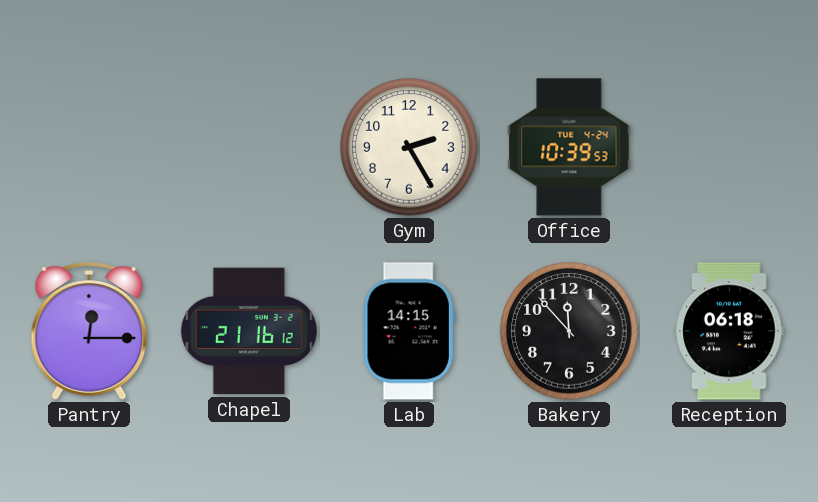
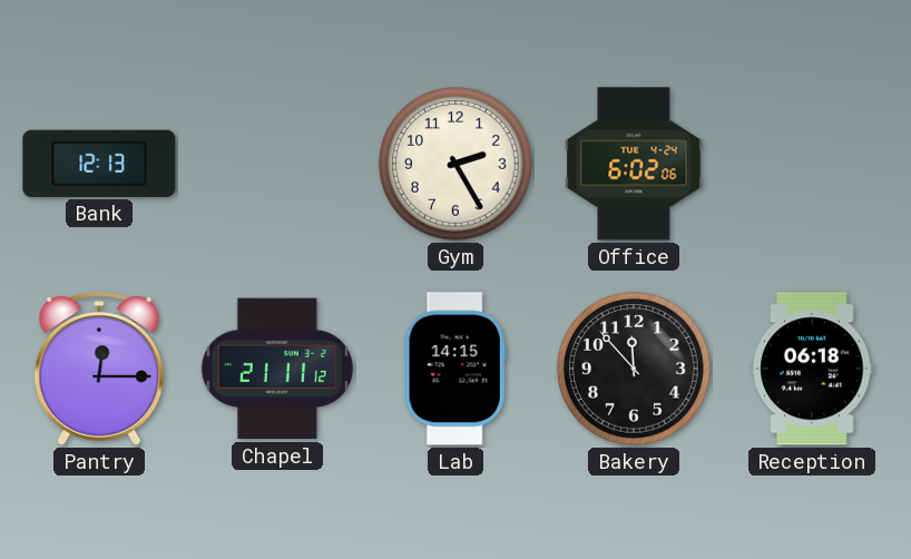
Bank: none -> 12:13 (99, 164)
Office: 10:39 -> 6:02 (634, 164)
Chapel: 21:16 -> 21:11 (277, 369)
